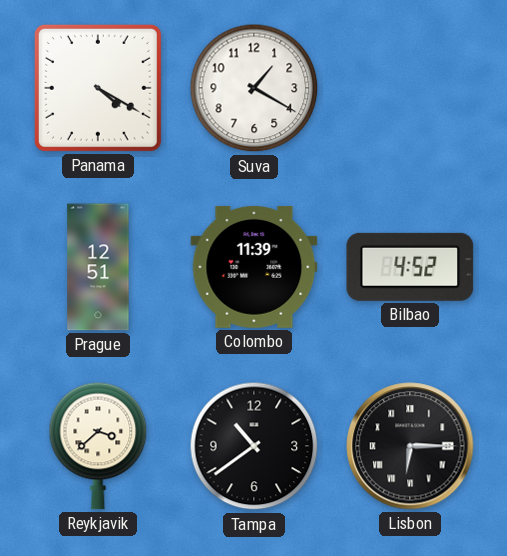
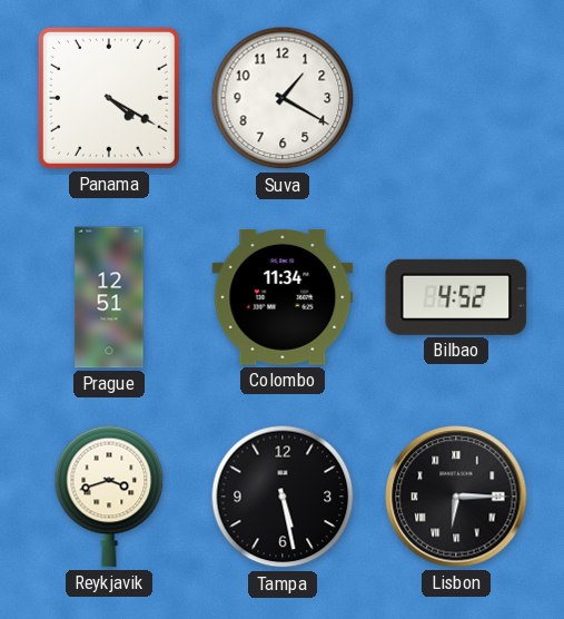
Colombo: 11:39 -> 11:34 (283, 297)
Reykjavik: 3:38 -> 3:42 (109, 497)
Tampa: 10:39 -> 5:28 (283, 497)
